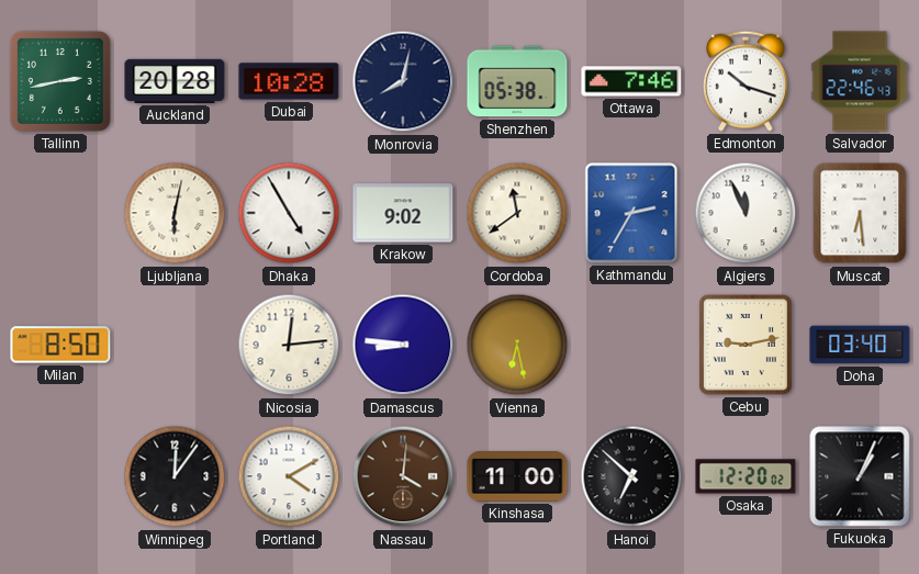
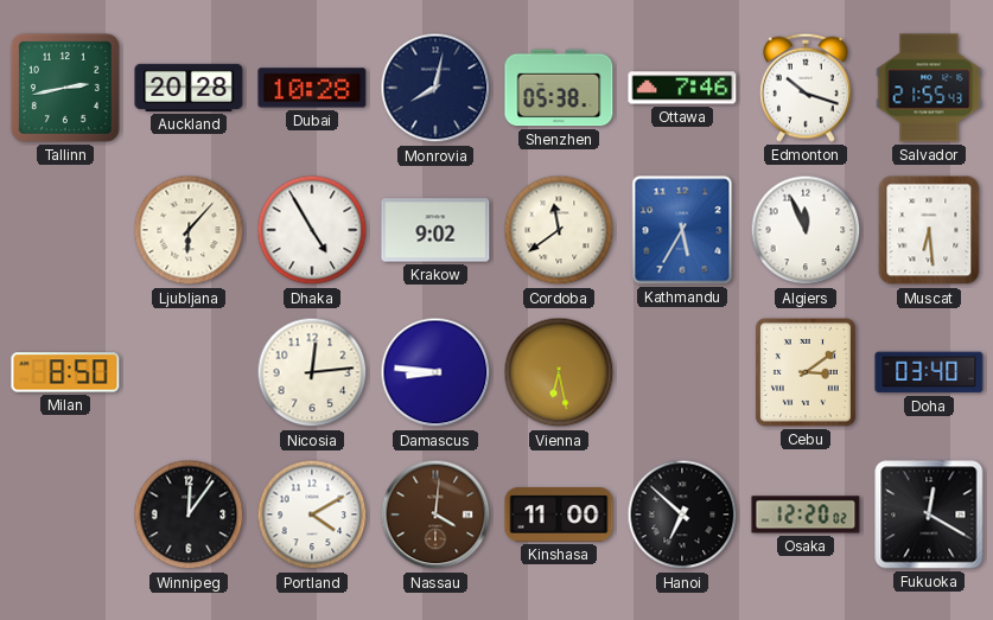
Salvador: 22:46 -> 21:55 (929, 88)
Ljubljana: 6:02 -> 6:07 (189, 230)
Kathmandu: 2:35 -> 5:35 (682, 230)
Cebu: 9:13 -> 3:09 (806, 372)
Fukuoka: 1:04 -> 12:20 (929, 514)
